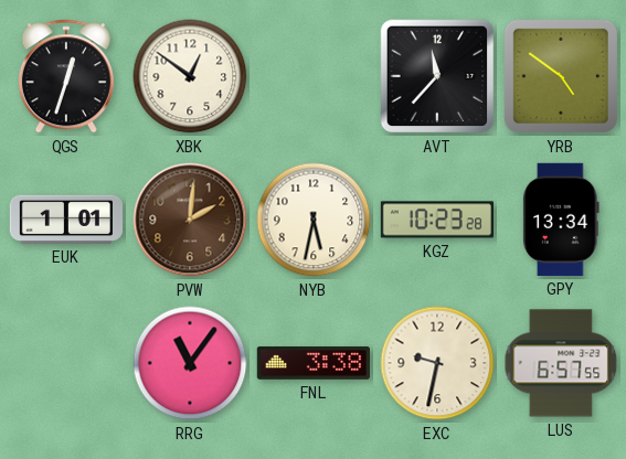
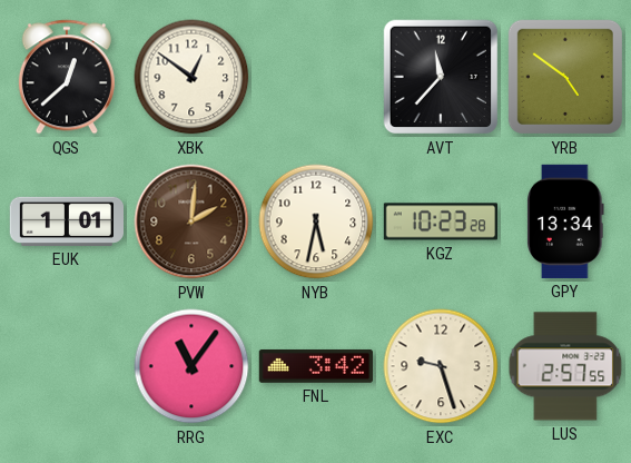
QGS: 12:33 -> 12:38 (67, 77)
FNL: 3:38 -> 3:42 (316, 366)
EXC: 9:32 -> 9:27 (441, 366)
LUS: 6:57 -> 2:57 (565, 366)
